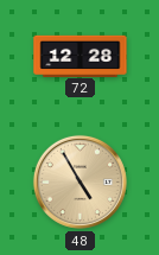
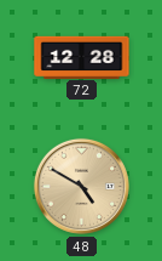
48: 4:55 -> 4:50 (81, 186)
